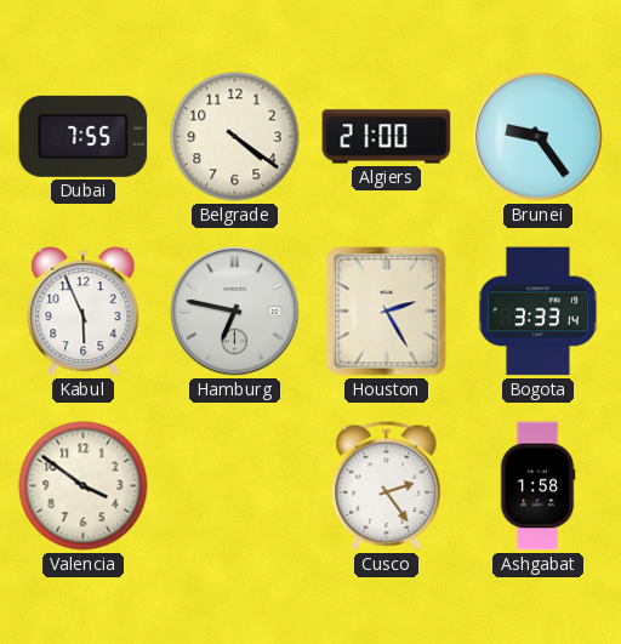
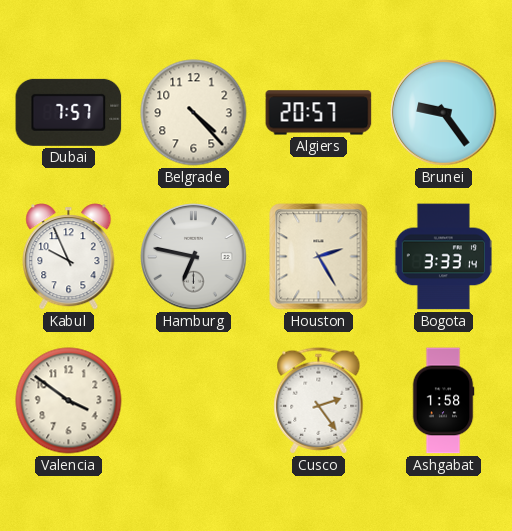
Dubai: 7:55 -> 7:57 (69, 112)
Belgrade: 4:21 -> 4:23 (194, 113)
Algiers: 21:00 -> 20:57 (319, 113)
Kabul: 5:56 -> 9:56 (69, 257)
